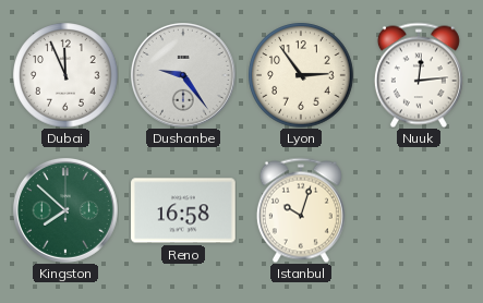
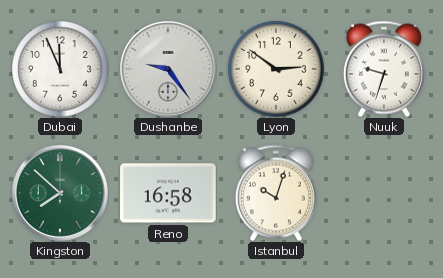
Lyon: 2:54 -> 2:51 (276, 69)
Nuuk: 12:14 -> 9:33 (384, 69)
